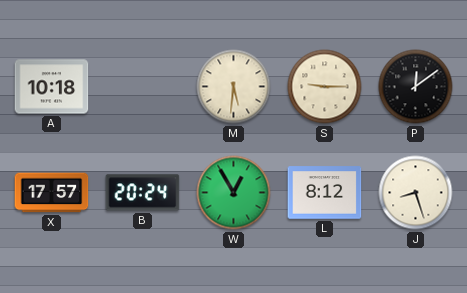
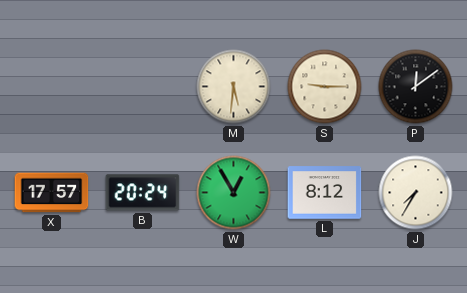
A: 10:18 -> none (52, 87)
J: 8:27 -> 7:35 (416, 193)
